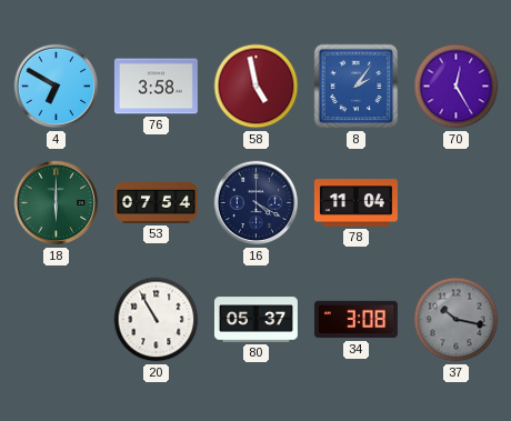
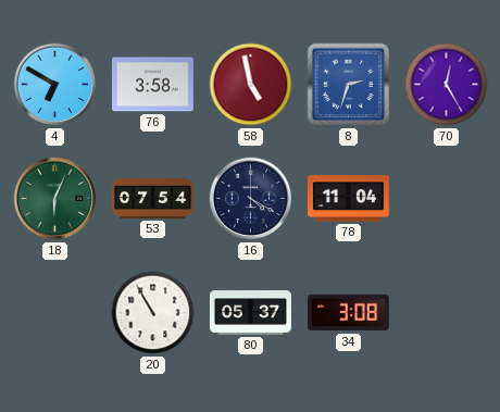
8: 2:06 -> 2:33 (349, 85)
18: 6:00 -> 6:04 (55, 199)
37: 10:17 -> none (457, 320)
